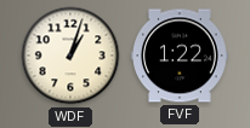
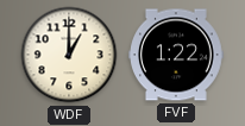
WDF: 1:03 -> 1:00 (69, 55)
